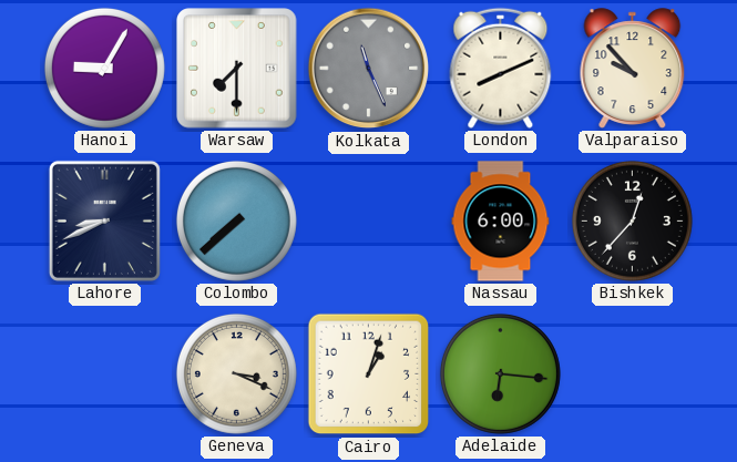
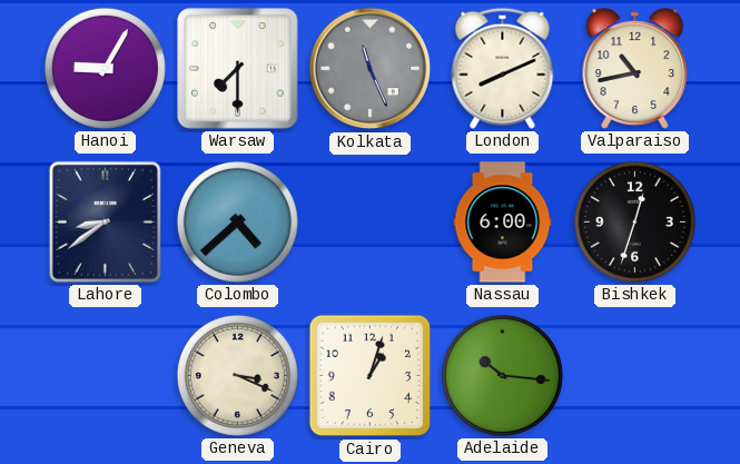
Valparaiso: 9:53 -> 10:43 (635, 69)
Lahore: 8:41 -> 8:39 (105, 221)
Colombo: 7:38 -> 4:38 (237, 221)
Bishkek: 12:37 -> 12:33 (634, 221)
Adelaide: 6:16 -> 10:16 (502, 375)
